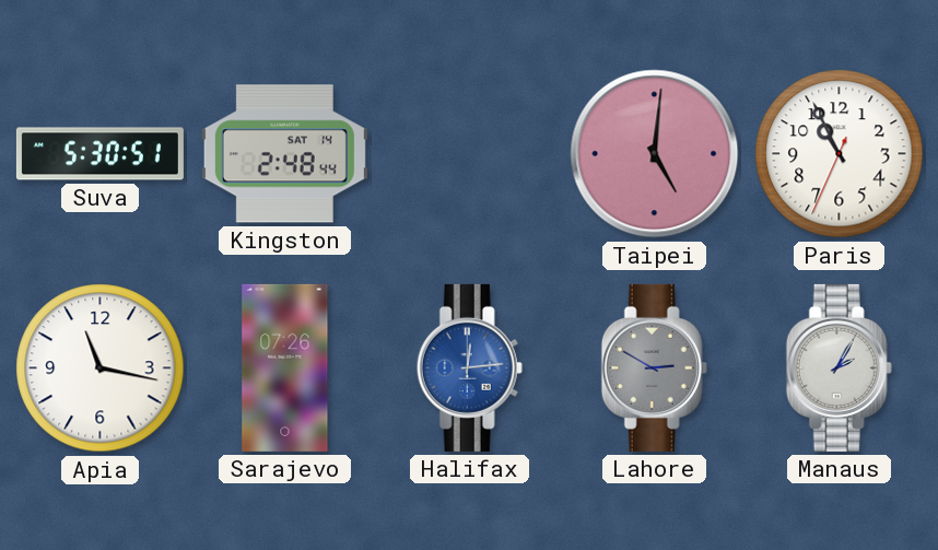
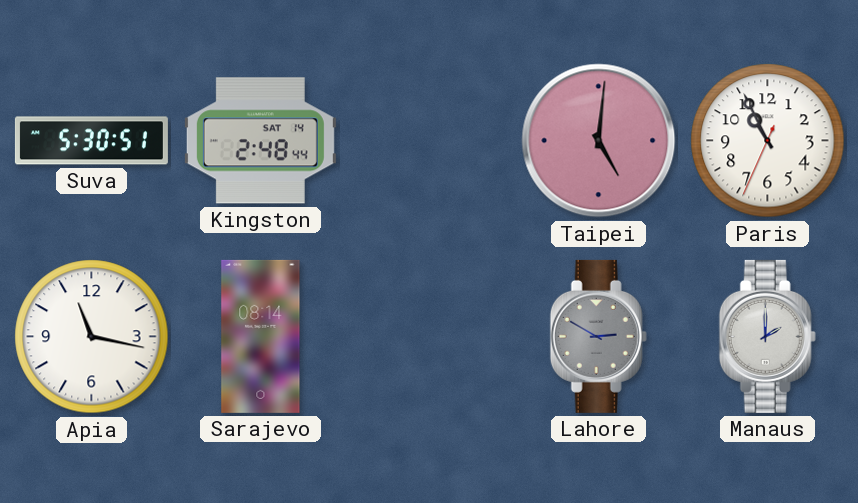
Sarajevo: 07:26 -> 08:14 (261, 336)
Halifax: 12:14 -> none (469, 367)
Manaus: 2:05 -> 2:00 (767, 336)
